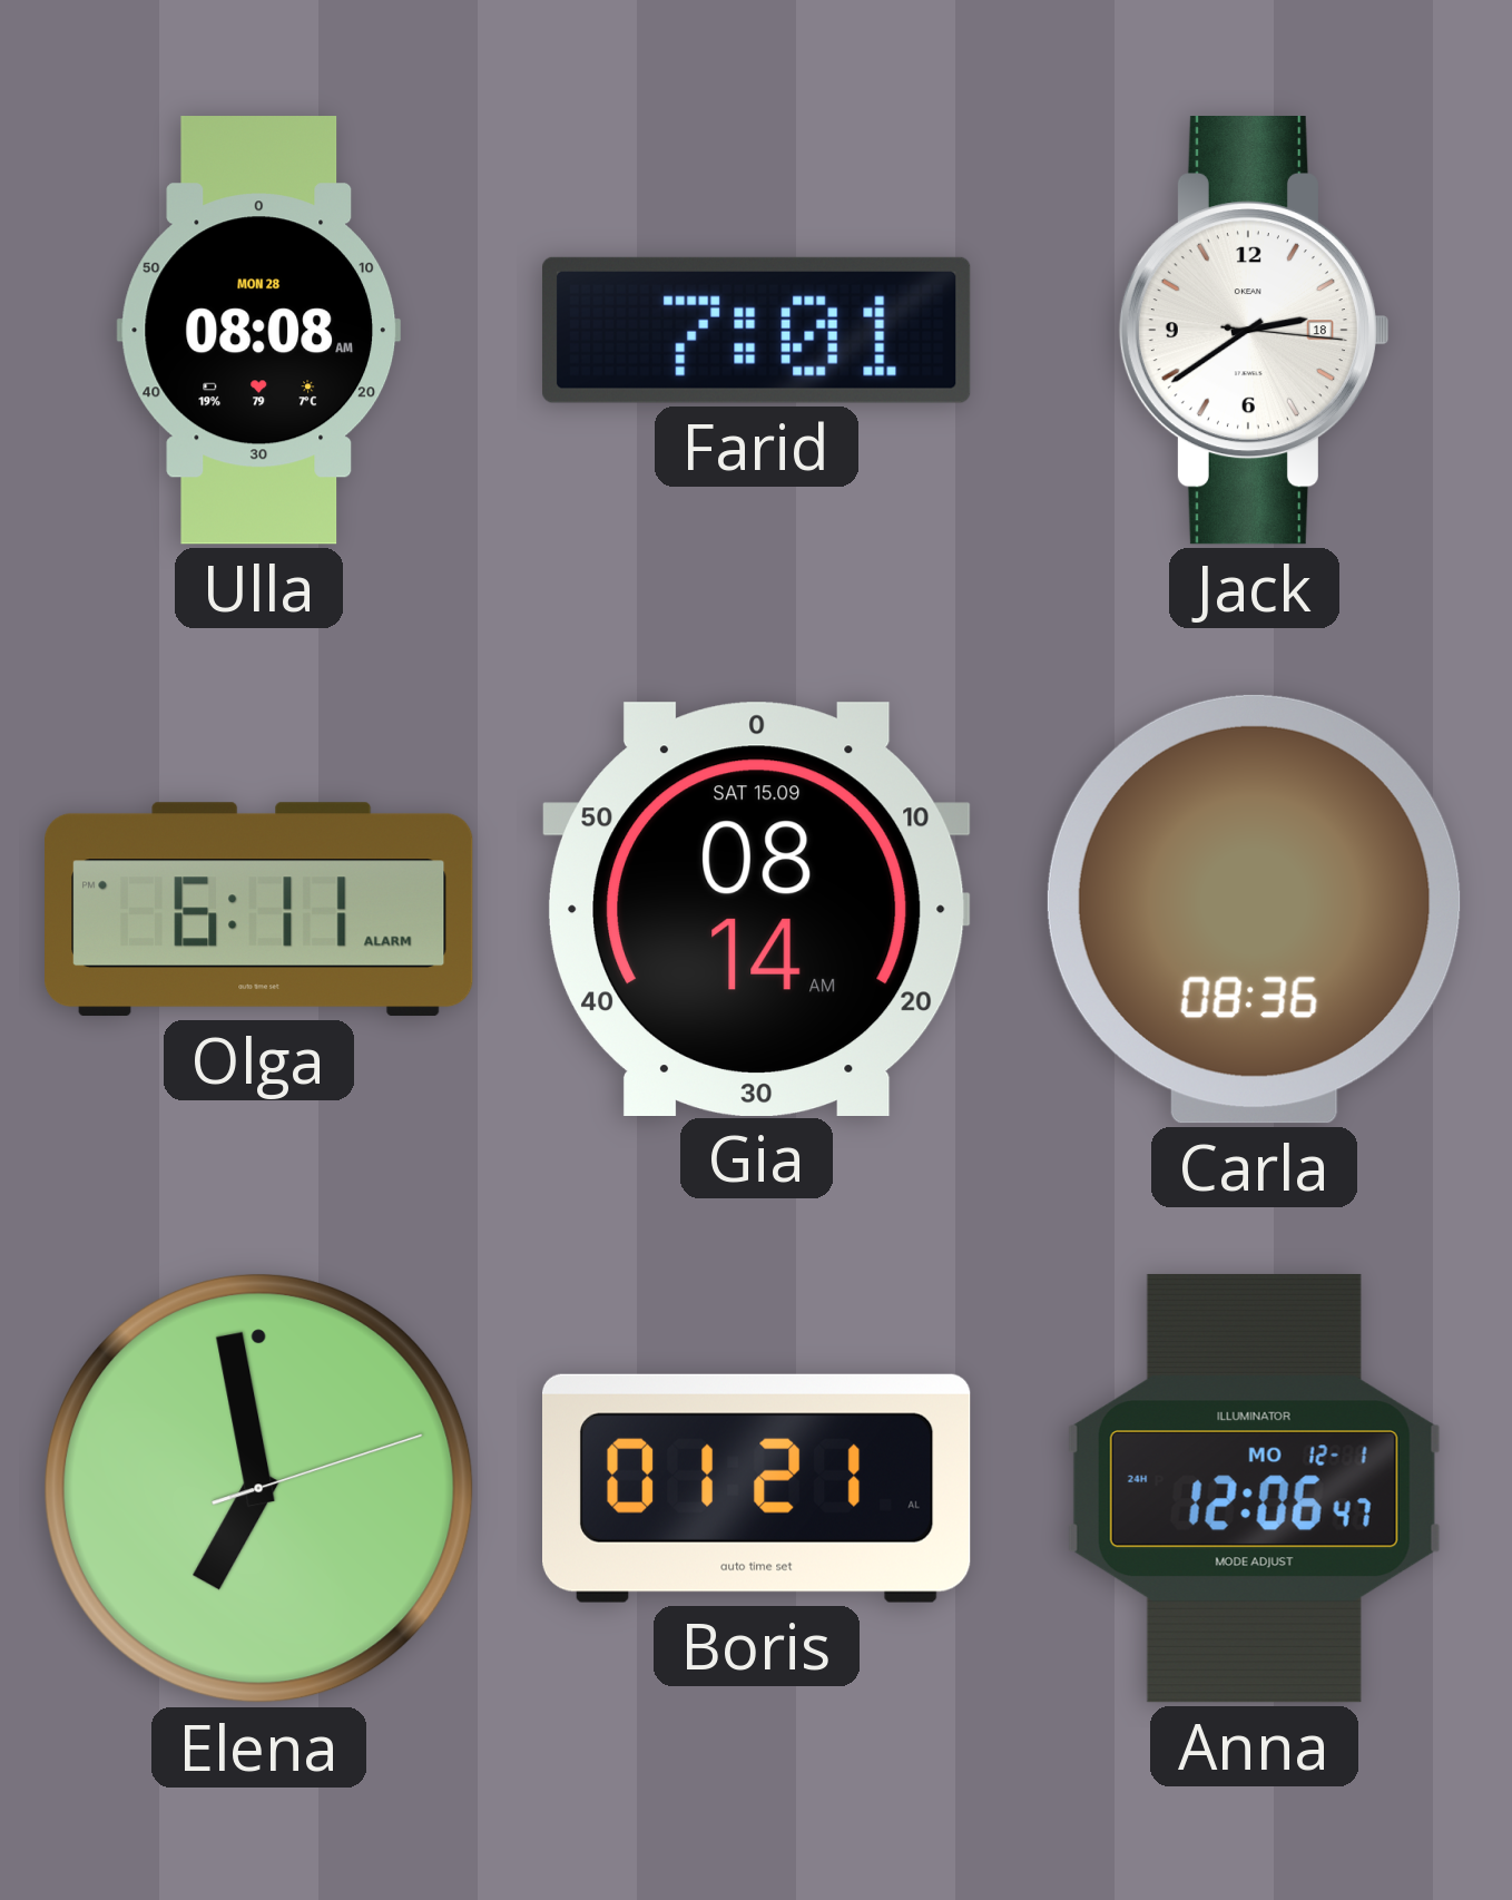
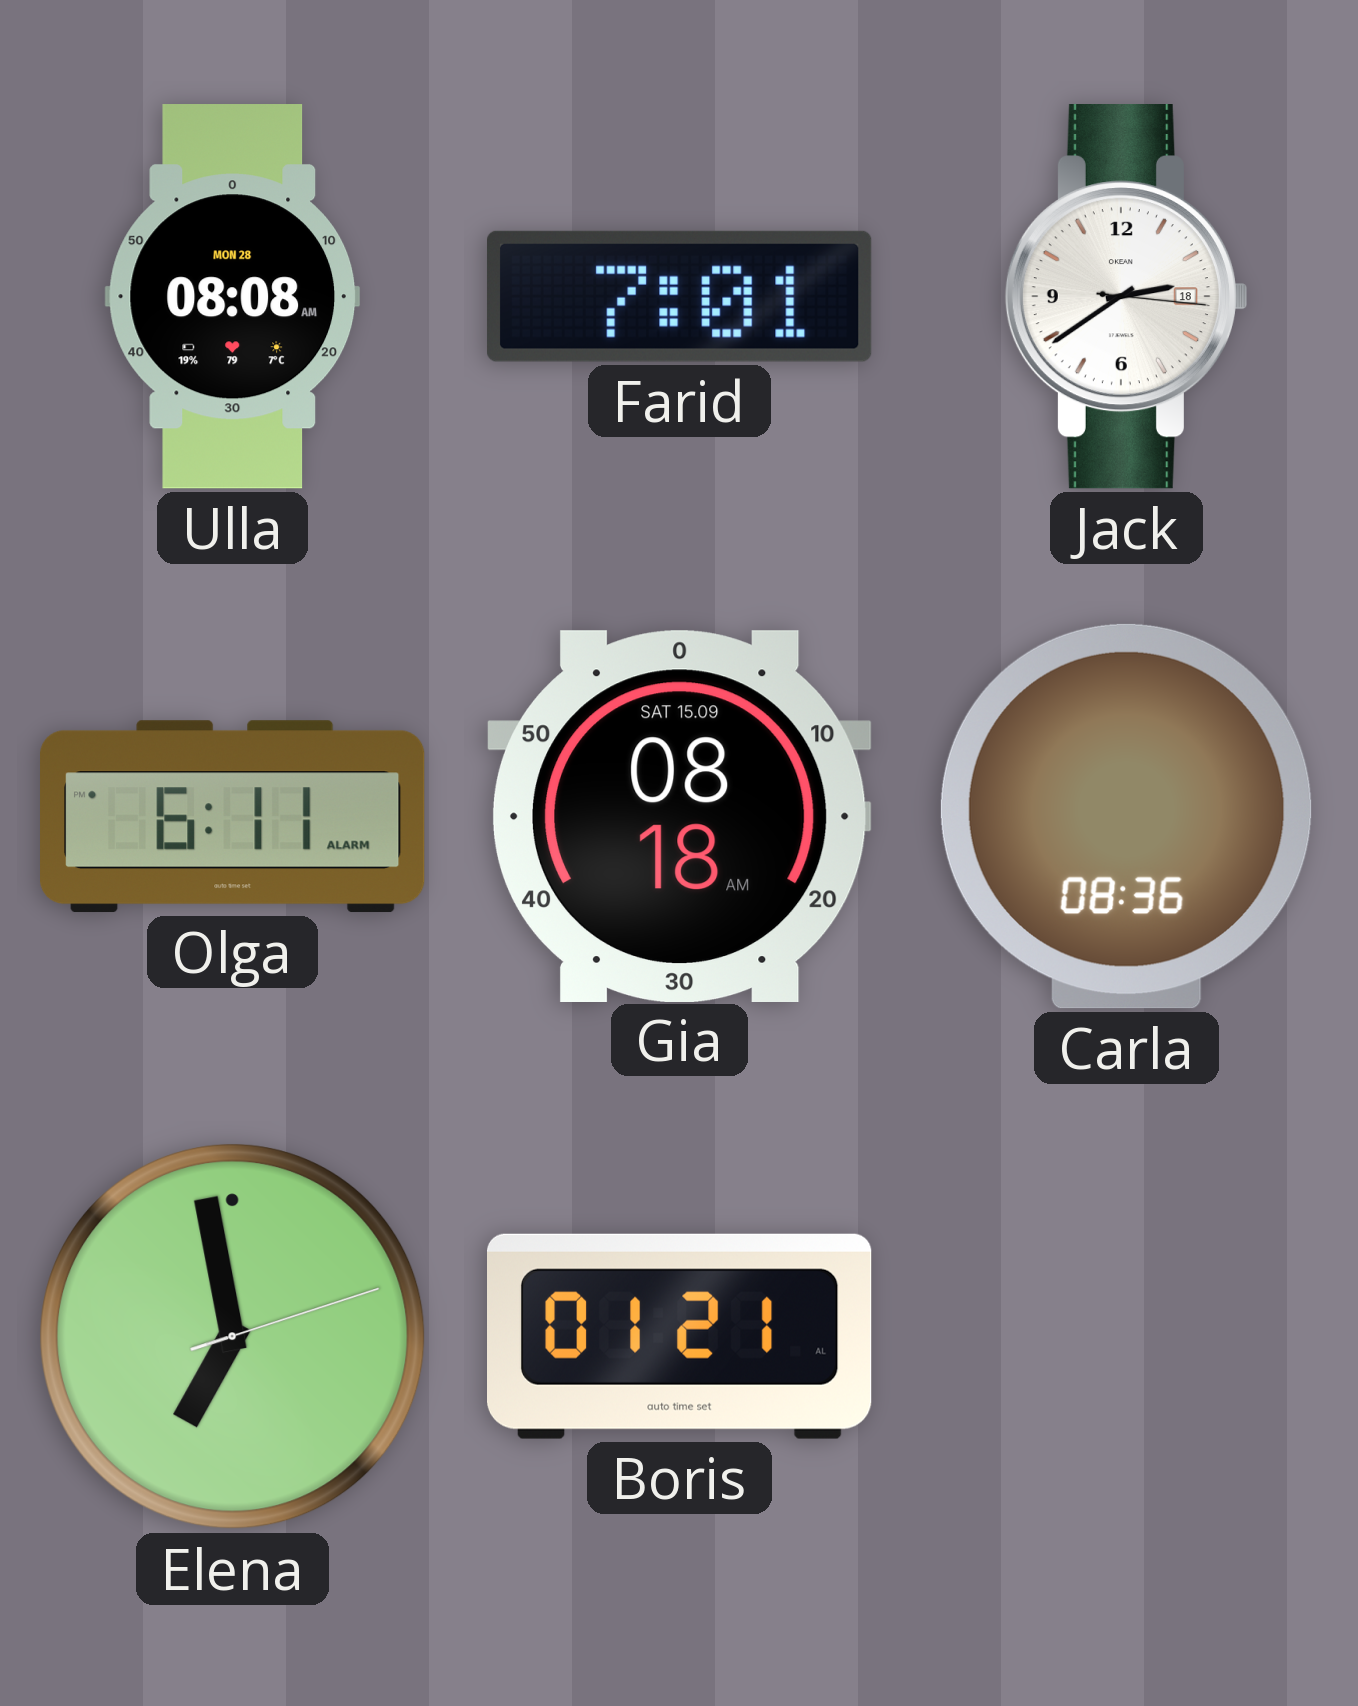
Gia: 08:14 -> 08:18 (679, 816)
Anna: 12:06 -> none (1254, 1488)
